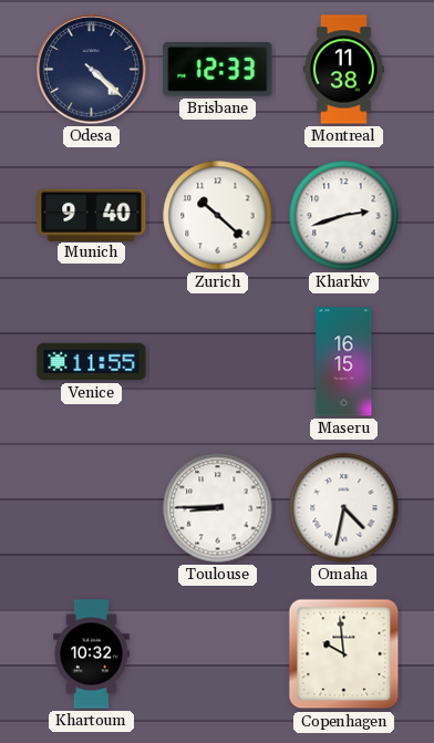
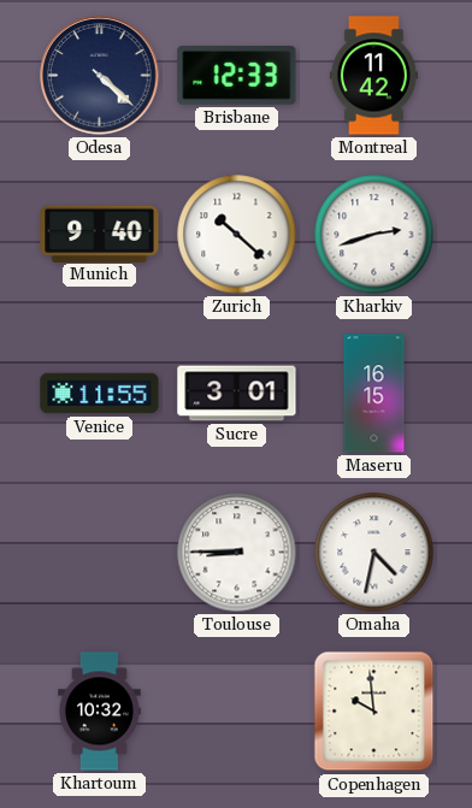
Montreal: 11:38 -> 11:42 (373, 76)
Sucre: none -> 3:01 (237, 394)
